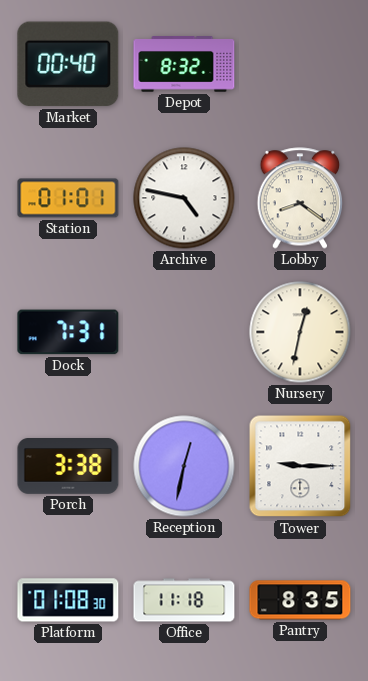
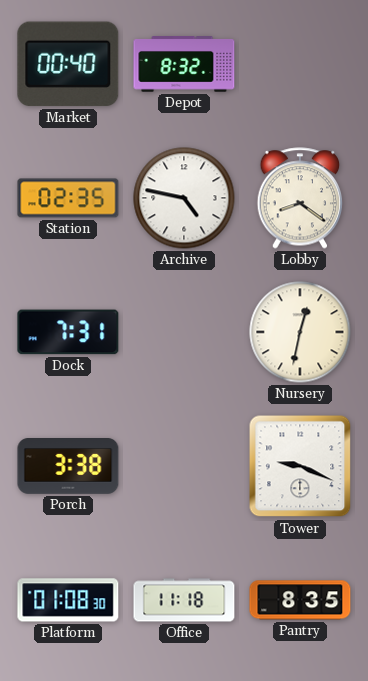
Station: 01:01 -> 02:35 (68, 198)
Reception: 12:32 -> none (184, 466)
Tower: 9:15 -> 9:19 (300, 466)
